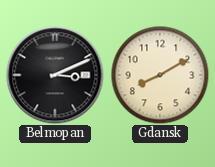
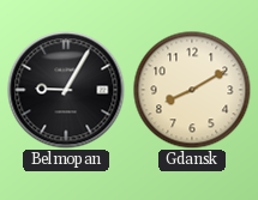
Belmopan: 3:11 -> 9:05 (66, 90)
